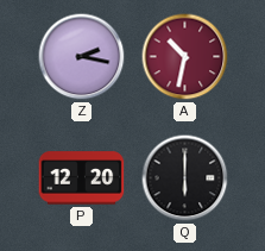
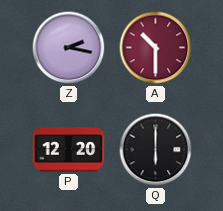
A: 10:32 -> 10:30 (156, 48)
